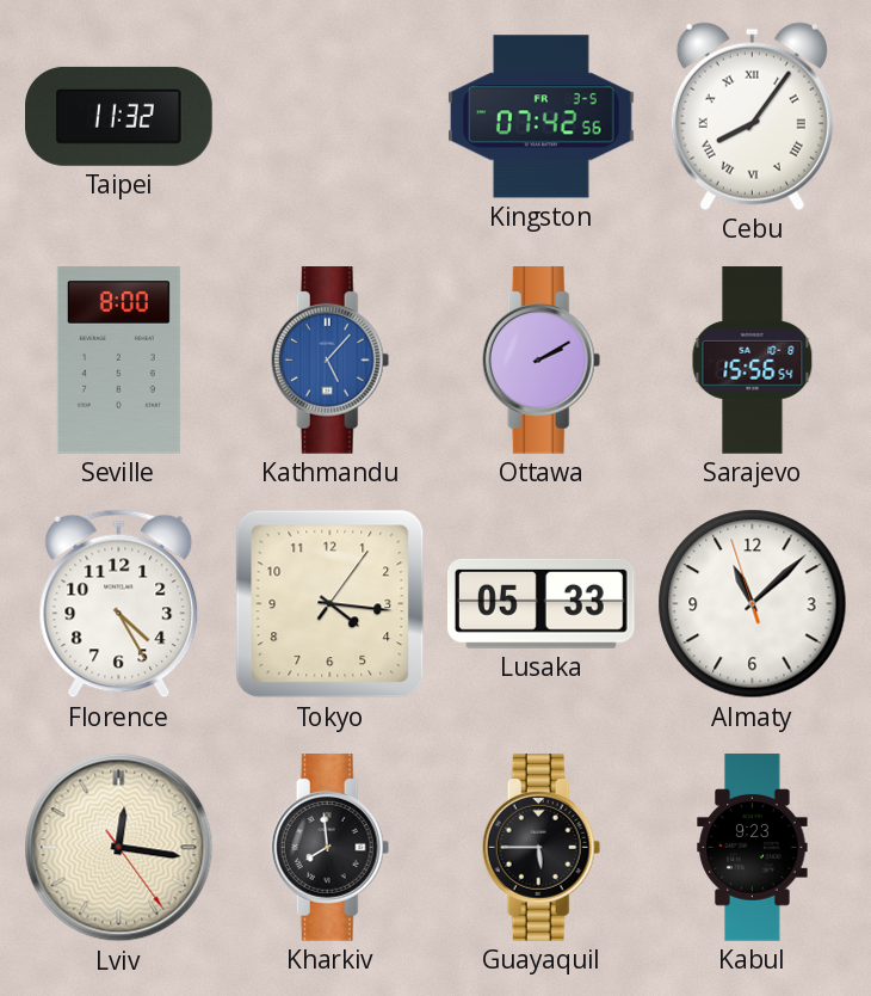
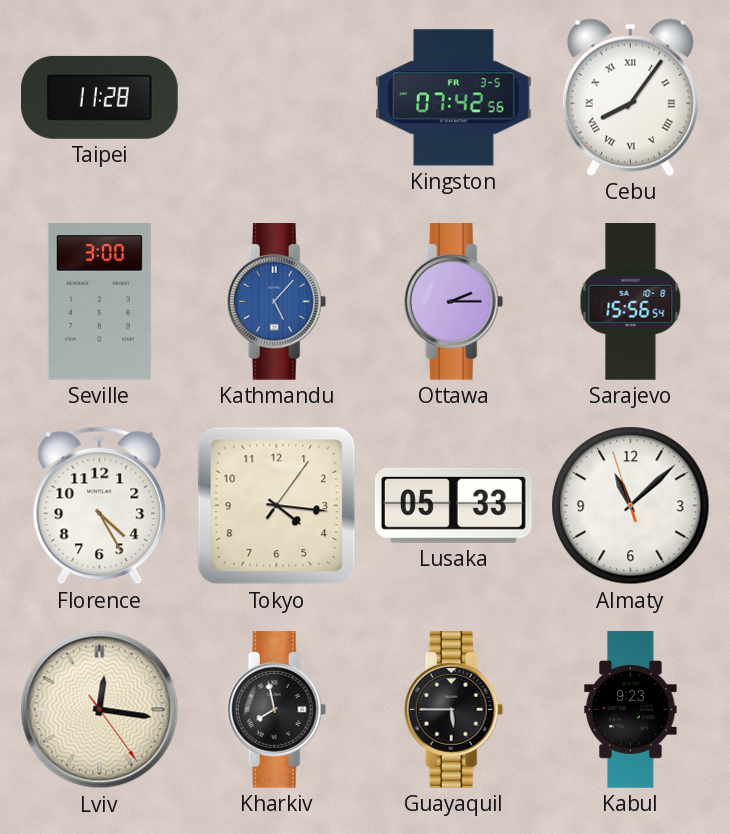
Taipei: 11:32 -> 11:28 (100, 97)
Seville: 8:00 -> 3:00 (99, 302)
Ottawa: 2:10 -> 2:15 (454, 302)
Kharkiv: 7:59 -> 7:58 (277, 710)
